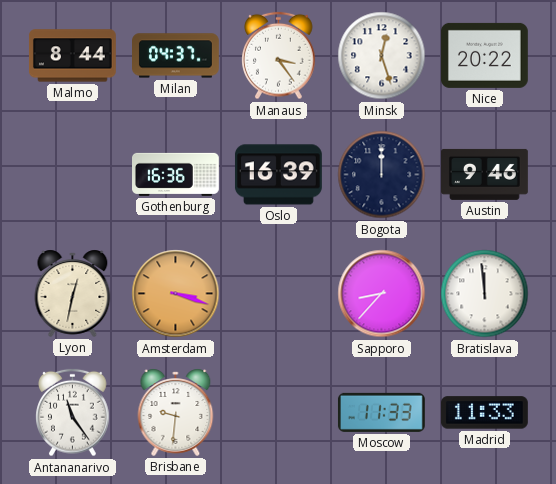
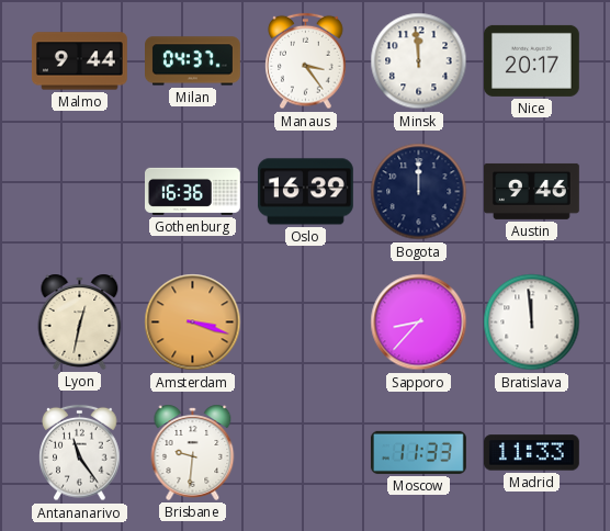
Malmo: 8:44 -> 9:44 (79, 61)
Minsk: 12:27 -> 11:59 (419, 61)
Nice: 20:22 -> 20:17 (532, 60)
